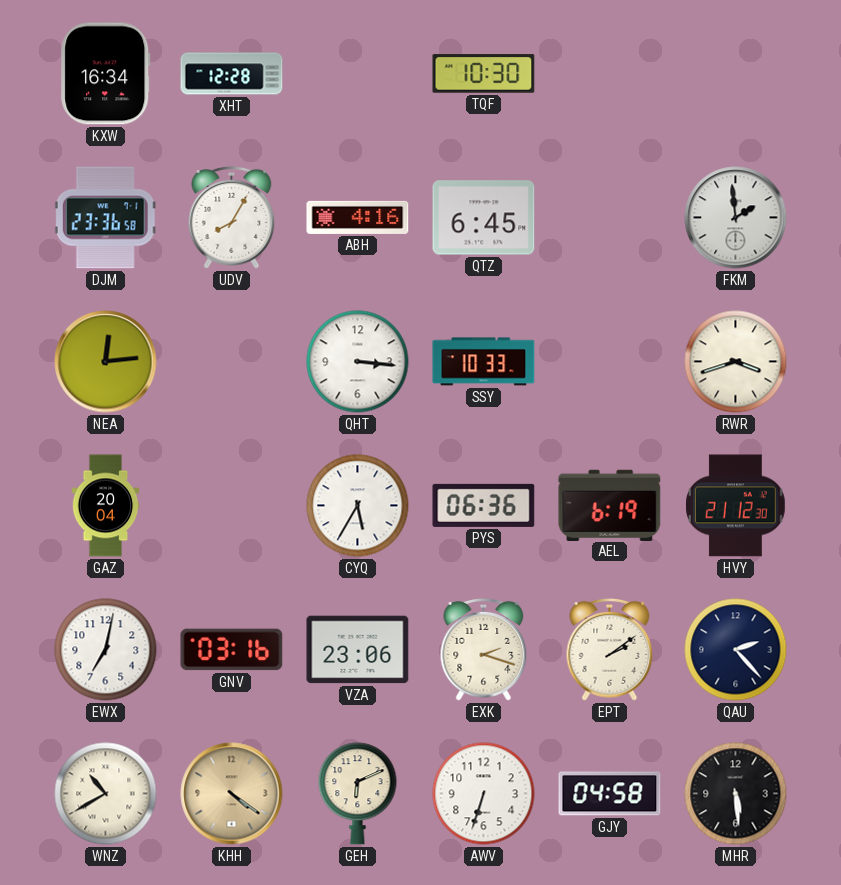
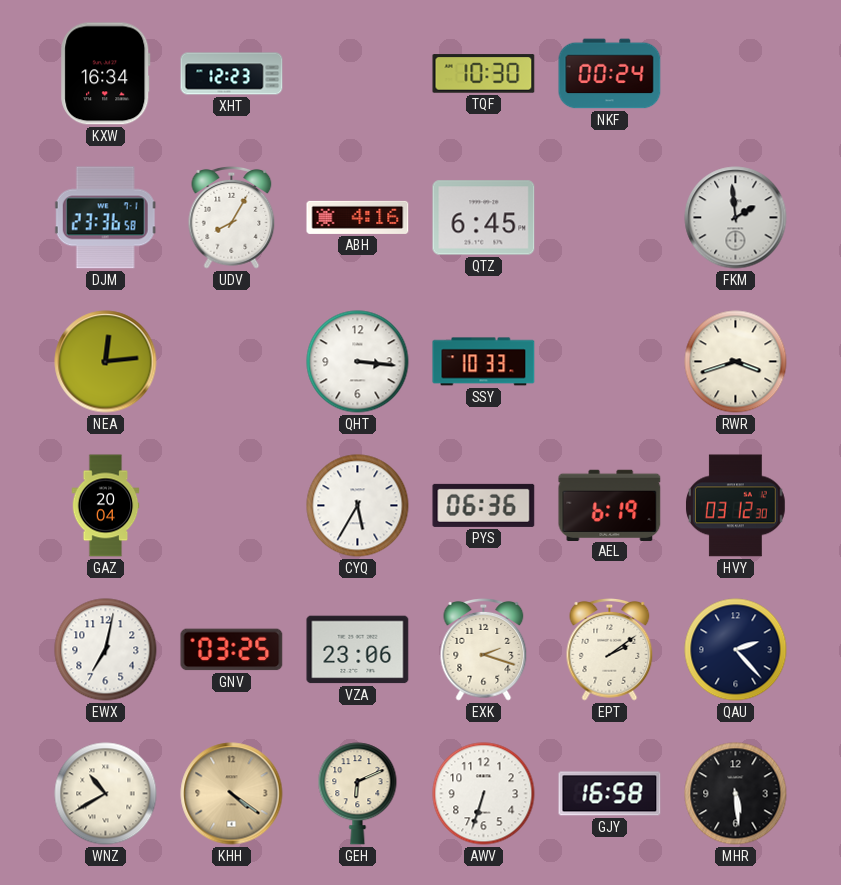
XHT: 12:28 -> 12:23 (232, 74)
NKF: none -> 00:24 (610, 74)
HVY: 21:12 -> 03:12 (736, 506)
GNV: 03:16 -> 03:25 (232, 650)
GJY: 04:58 -> 16:58 (610, 794)
